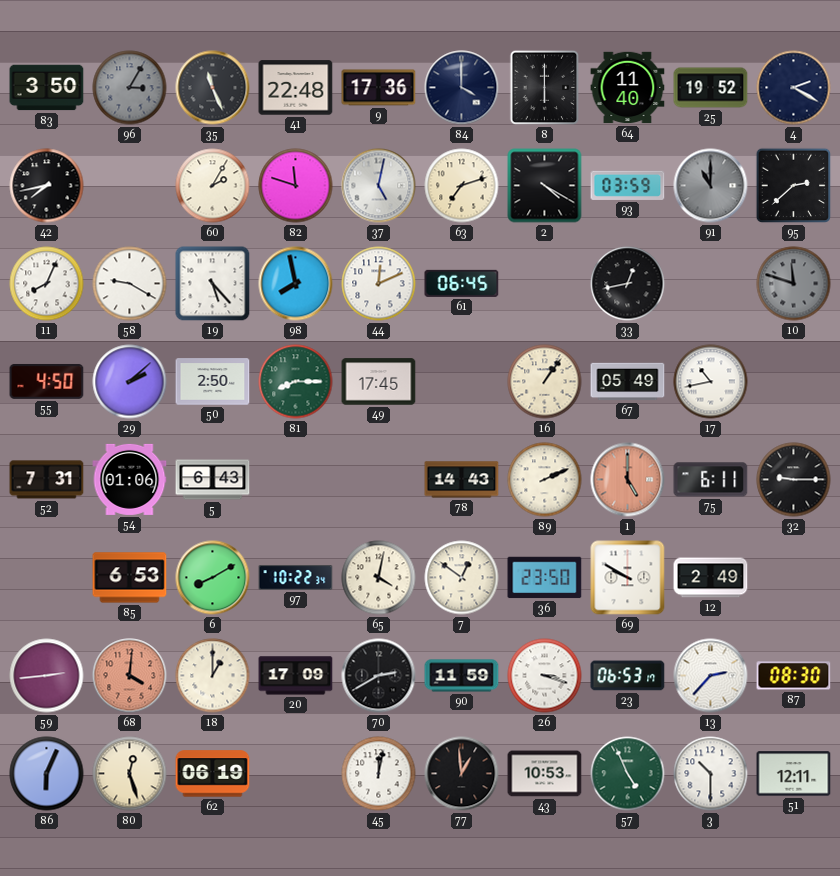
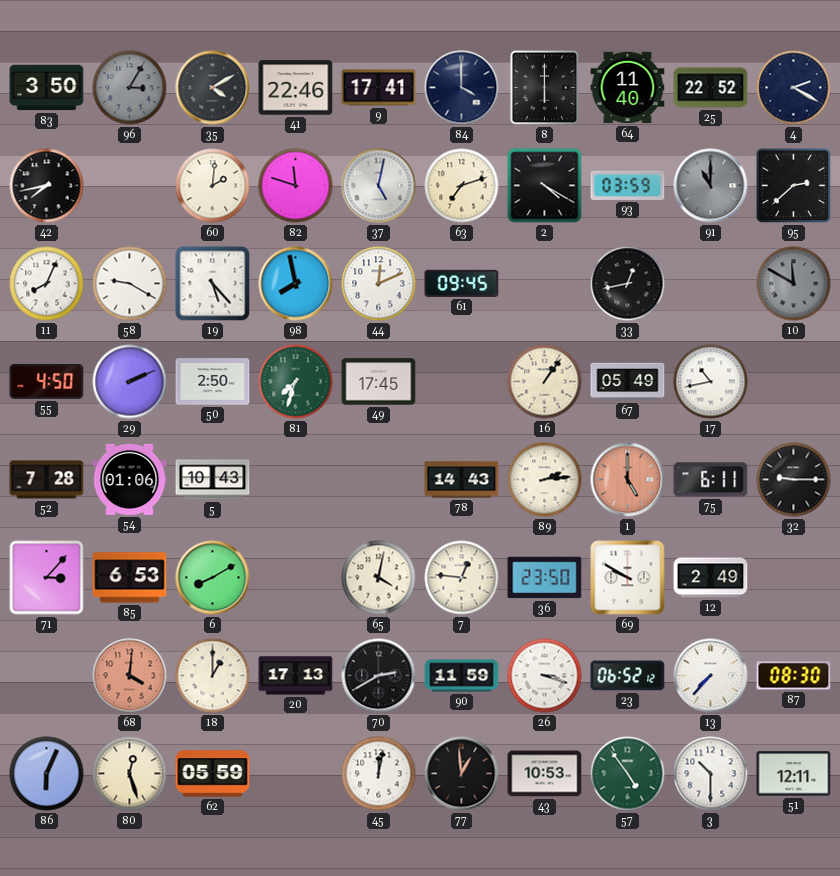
35: 11:26 -> 4:10 (213, 88)
41: 22:48 -> 22:46 (296, 88)
9: 17:36 -> 17:41 (379, 88)
25: 19:52 -> 22:52 (711, 88)
60: 2:05 -> 2:01 (213, 186)
61: 06:45 -> 09:45 (462, 283)
10: 11:48 -> 11:50 (794, 284)
29: 2:08 -> 2:11 (130, 382)
81: 8:15 -> 7:33 (296, 382)
52: 7:31 -> 7:28 (47, 480)
5: 6:43 -> 10:43 (213, 480)
89: 2:11 -> 2:14 (545, 480)
71: none -> 3:07 (47, 578)
97: 10:22 -> none (296, 578)
7: 12:51 -> 12:46 (462, 578)
59: 2:44 -> none (47, 676)
20: 17:09 -> 17:13 (296, 676)
23: 06:53 -> 06:52 (628, 676)
13: 2:37 -> 7:37 (711, 676)
62: 06:19 -> 05:59 (213, 774)
57: 4:56 -> 4:54 (628, 774)
